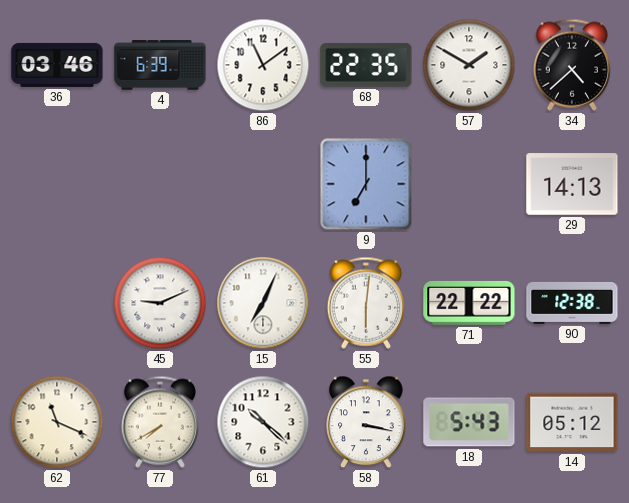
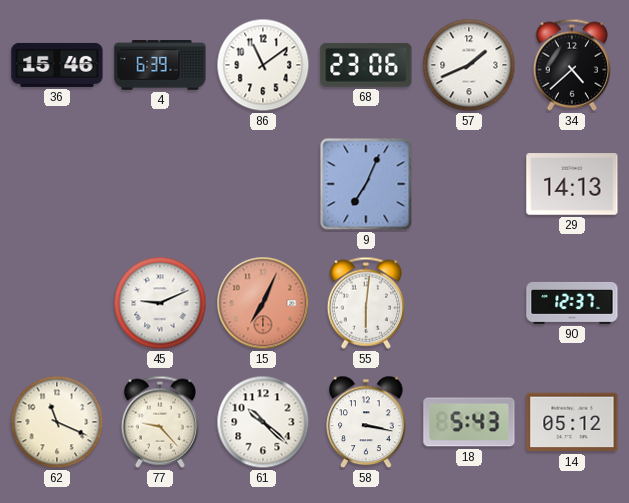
36: 03:46 -> 15:46 (57, 65)
68: 22:35 -> 23:06 (366, 65)
57: 1:50 -> 1:41 (469, 65)
9: 7:00 -> 7:04 (366, 184)
15 dial: white -> salmon (263, 303)
71: 22:22 -> none (469, 303)
90: 12:38 -> 12:37 (572, 303)
77: 7:40 -> 9:23 (160, 422)
